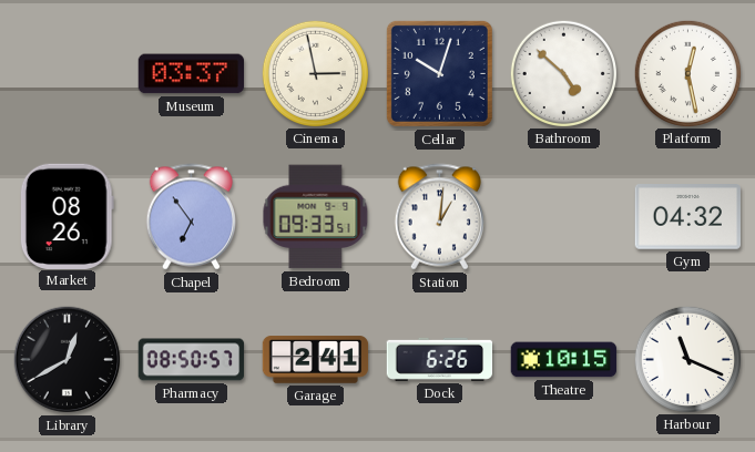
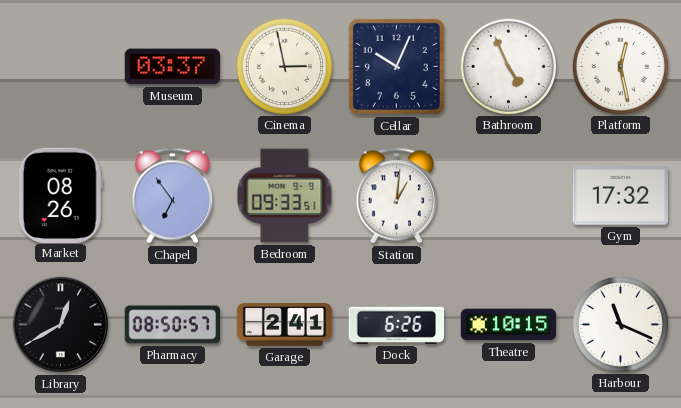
Cellar: 10:03 -> 10:04 (396, 66)
Bathroom: 4:52 -> 4:56 (508, 66)
Gym: 04:32 -> 17:32 (621, 196)
